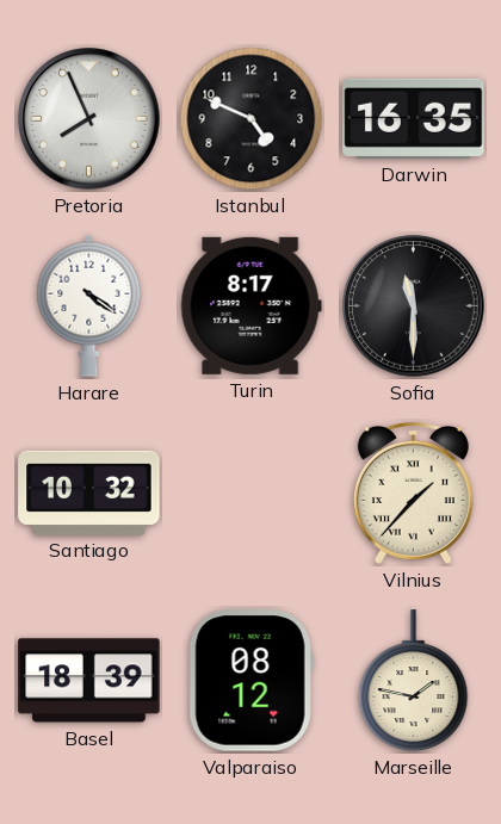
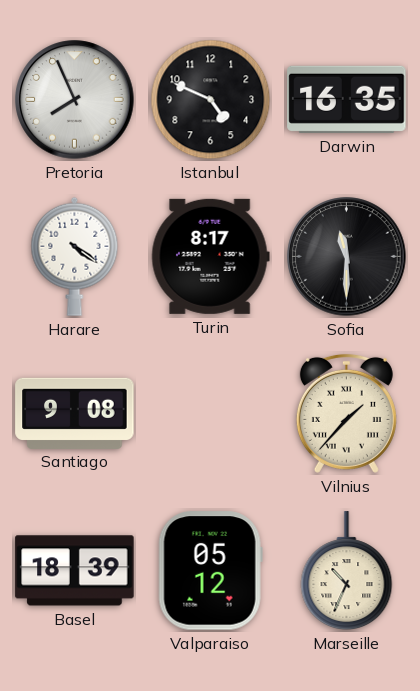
Santiago: 10:32 -> 9:08 (75, 413)
Valparaiso: 08:12 -> 05:12 (210, 571)
Marseille: 1:47 -> 10:34 (347, 571)
